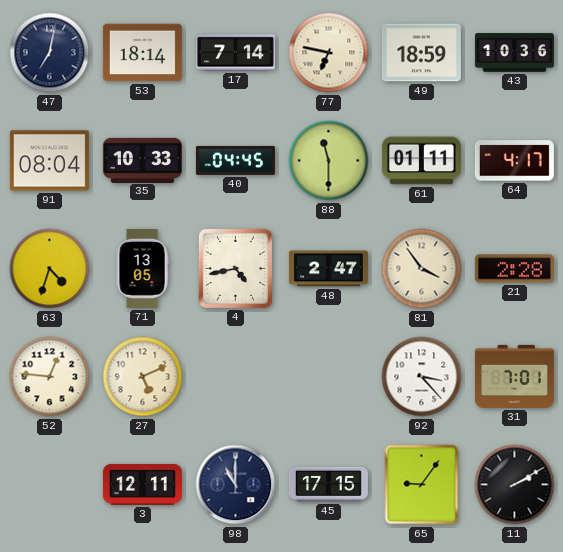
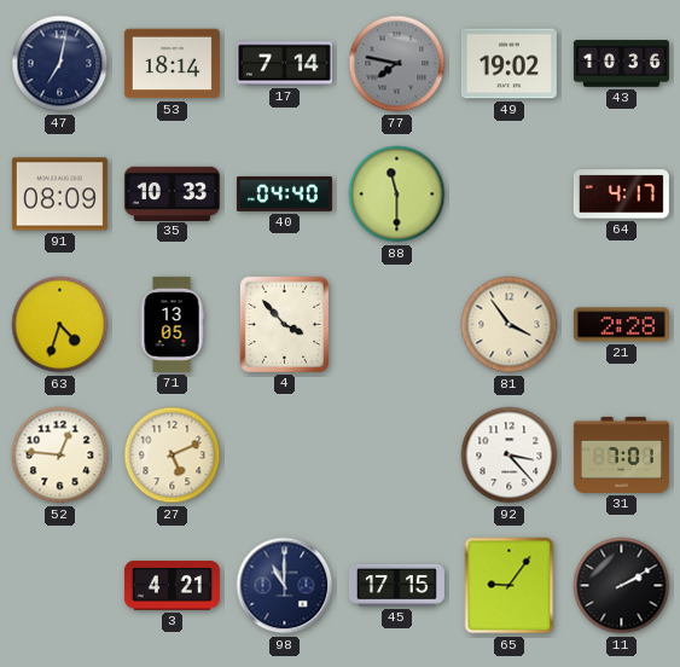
77: 6:47 -> 7:47 (397, 64)
77 dial: cream -> grey (397, 64)
49: 18:59 -> 19:02 (508, 64)
91: 08:04 -> 08:09 (59, 195)
40: 04:45 -> 04:40 (284, 193)
61: 01:11 -> none (421, 161)
4: 4:43 -> 3:53 (284, 324)
48: 2:47 -> none (328, 269)
3: 12:11 -> 4:21 (172, 585)
